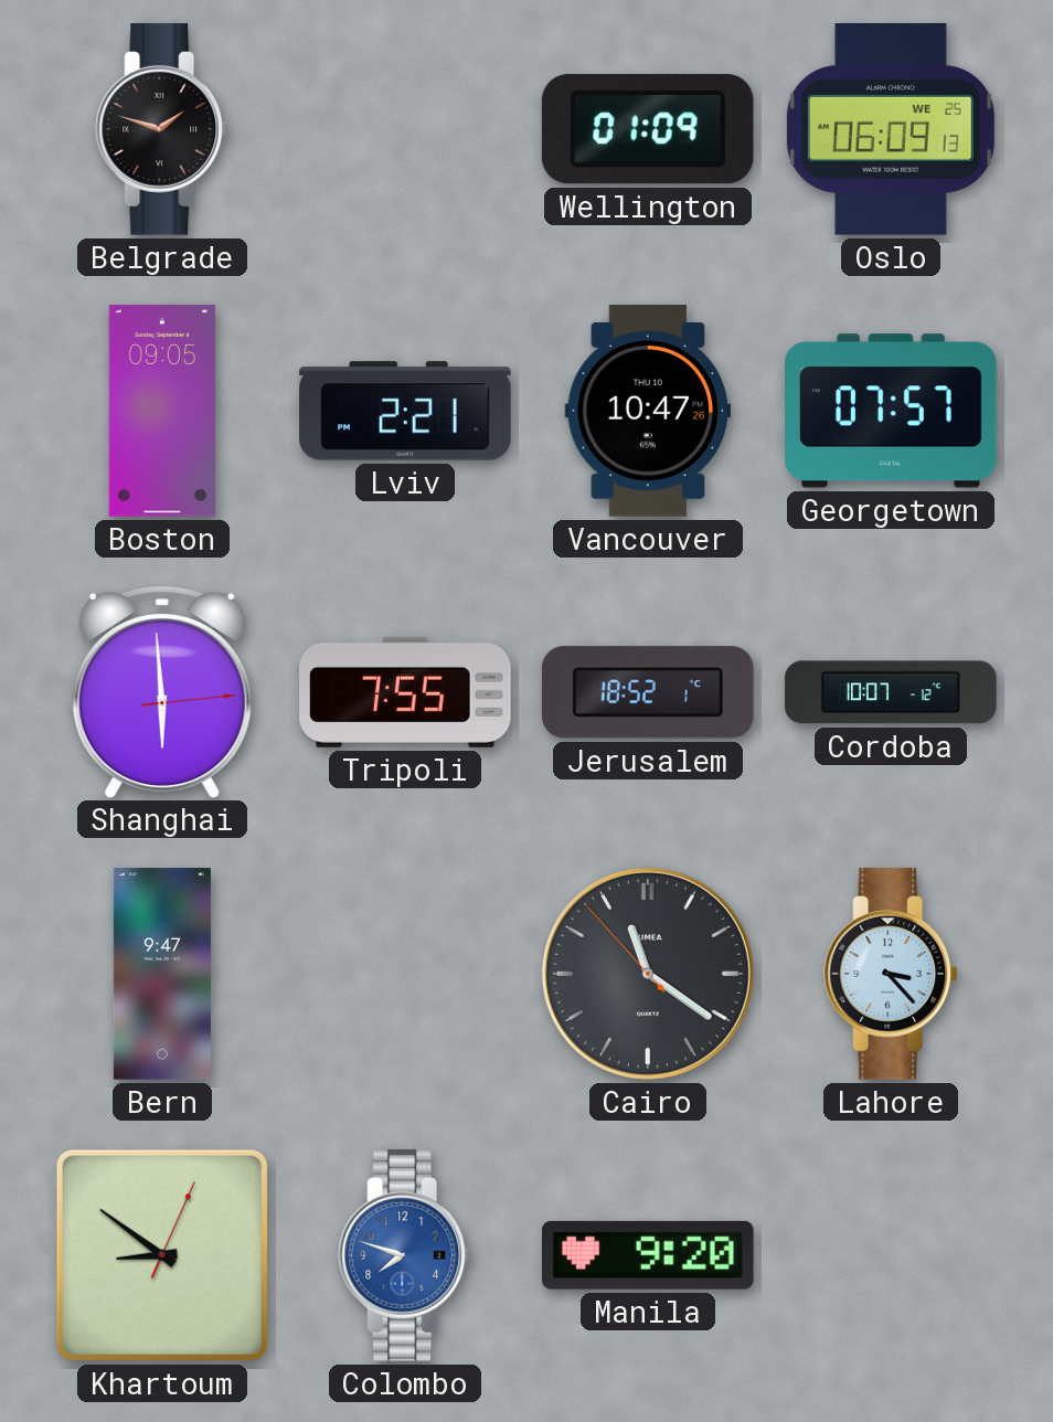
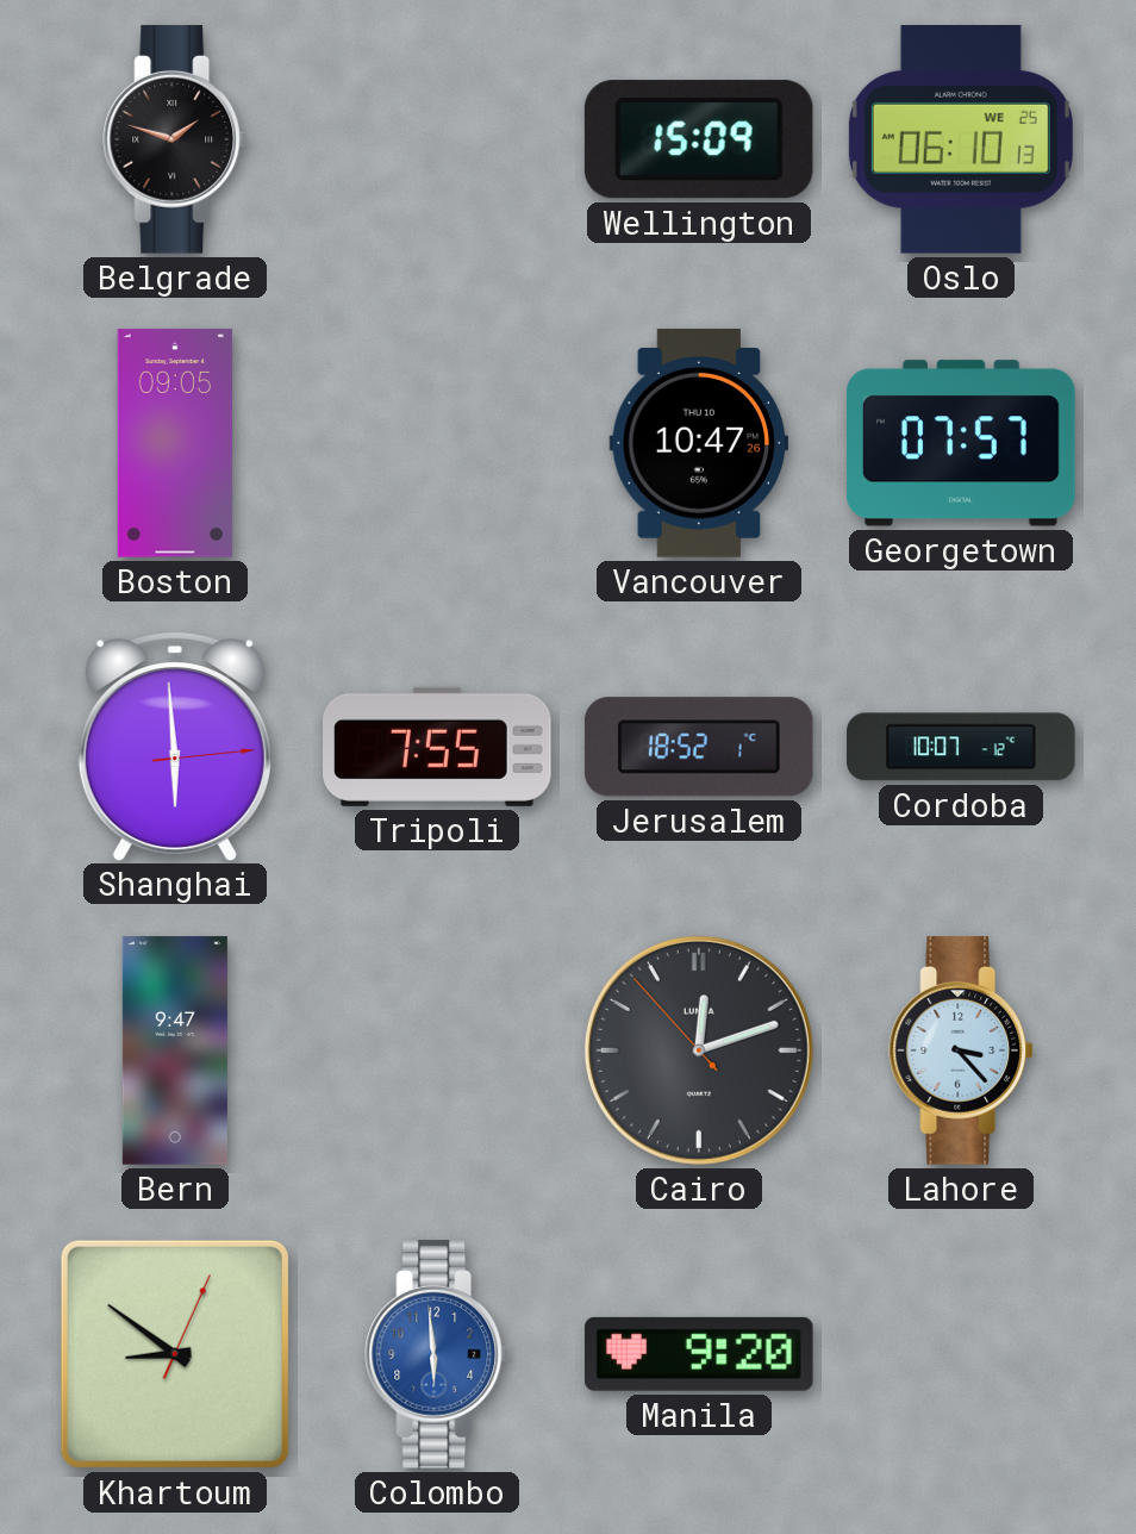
Wellington: 01:09 -> 15:09 (699, 139)
Oslo: 06:09 -> 06:10 (961, 139)
Lviv: 2:21 -> none (405, 411)
Cairo: 11:20 -> 12:11 (699, 1050)
Colombo: 7:48 -> 5:59 (437, 1354)
